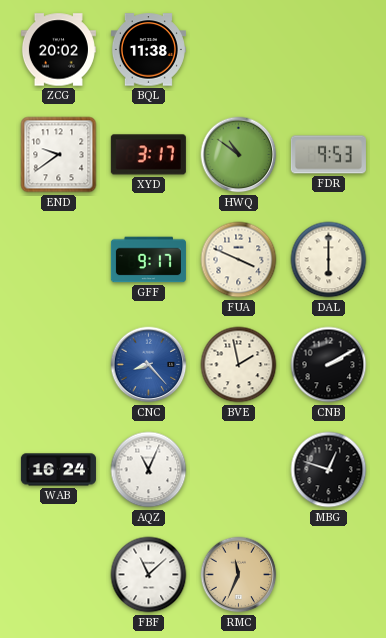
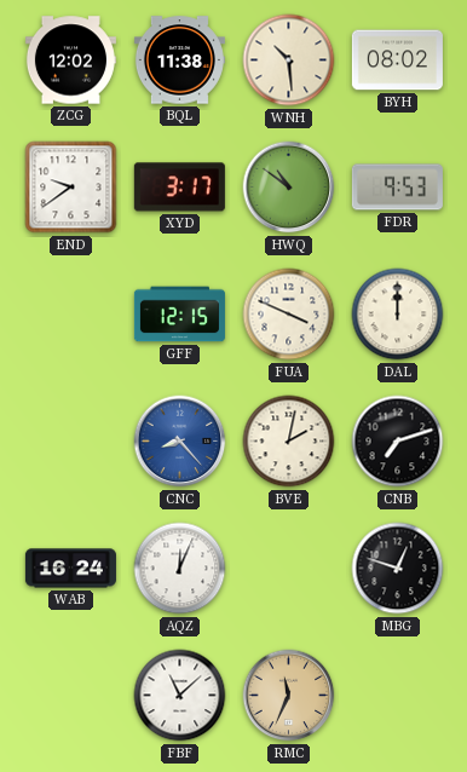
ZCG: 20:02 -> 12:02 (70, 61)
WNH: none -> 10:29 (289, 61)
BYH: none -> 08:02 (397, 61)
GFF: 9:17 -> 12:15 (179, 315)
DAL: 6:00 -> 12:00 (398, 315)
BVE: 1:58 -> 2:02 (289, 442)
CNB: 2:10 -> 7:12 (398, 442)
AQZ: 11:04 -> 12:04 (180, 569)
